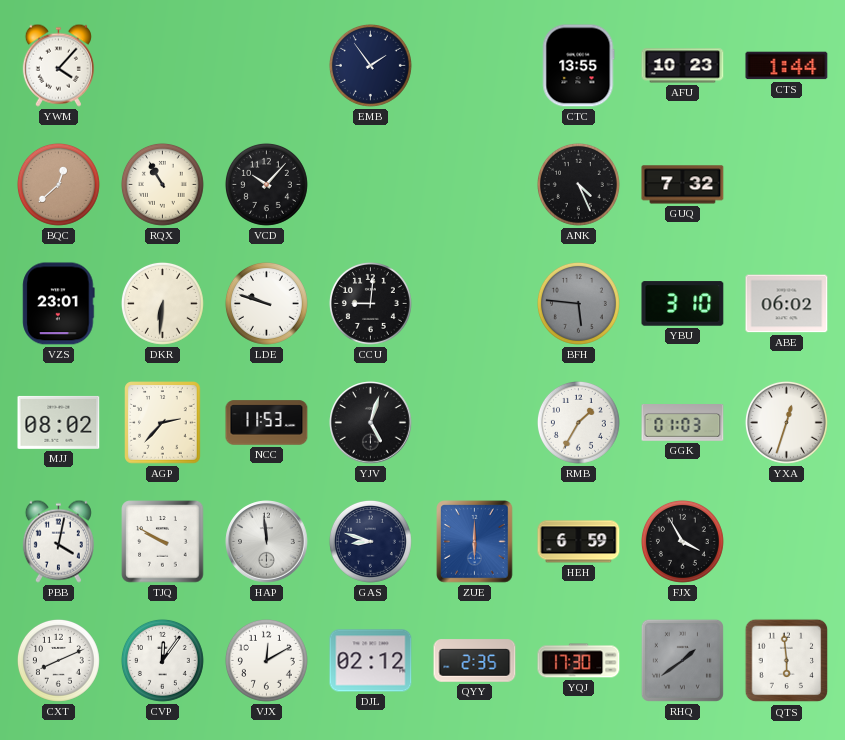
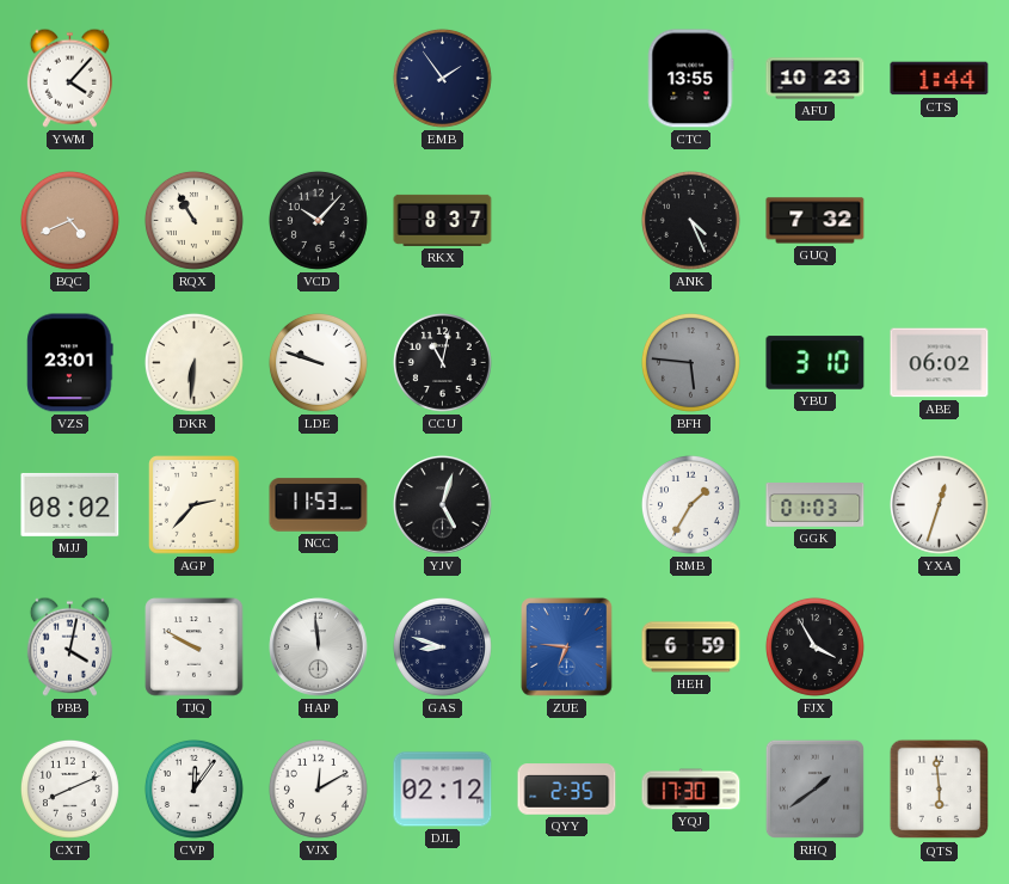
BQC: 12:38 -> 4:41 (69, 220)
RKX: none -> 8:37 (443, 220)
CCU: 9:01 -> 11:02 (442, 362)
ZUE: 6:00 -> 6:46 (567, 647)
